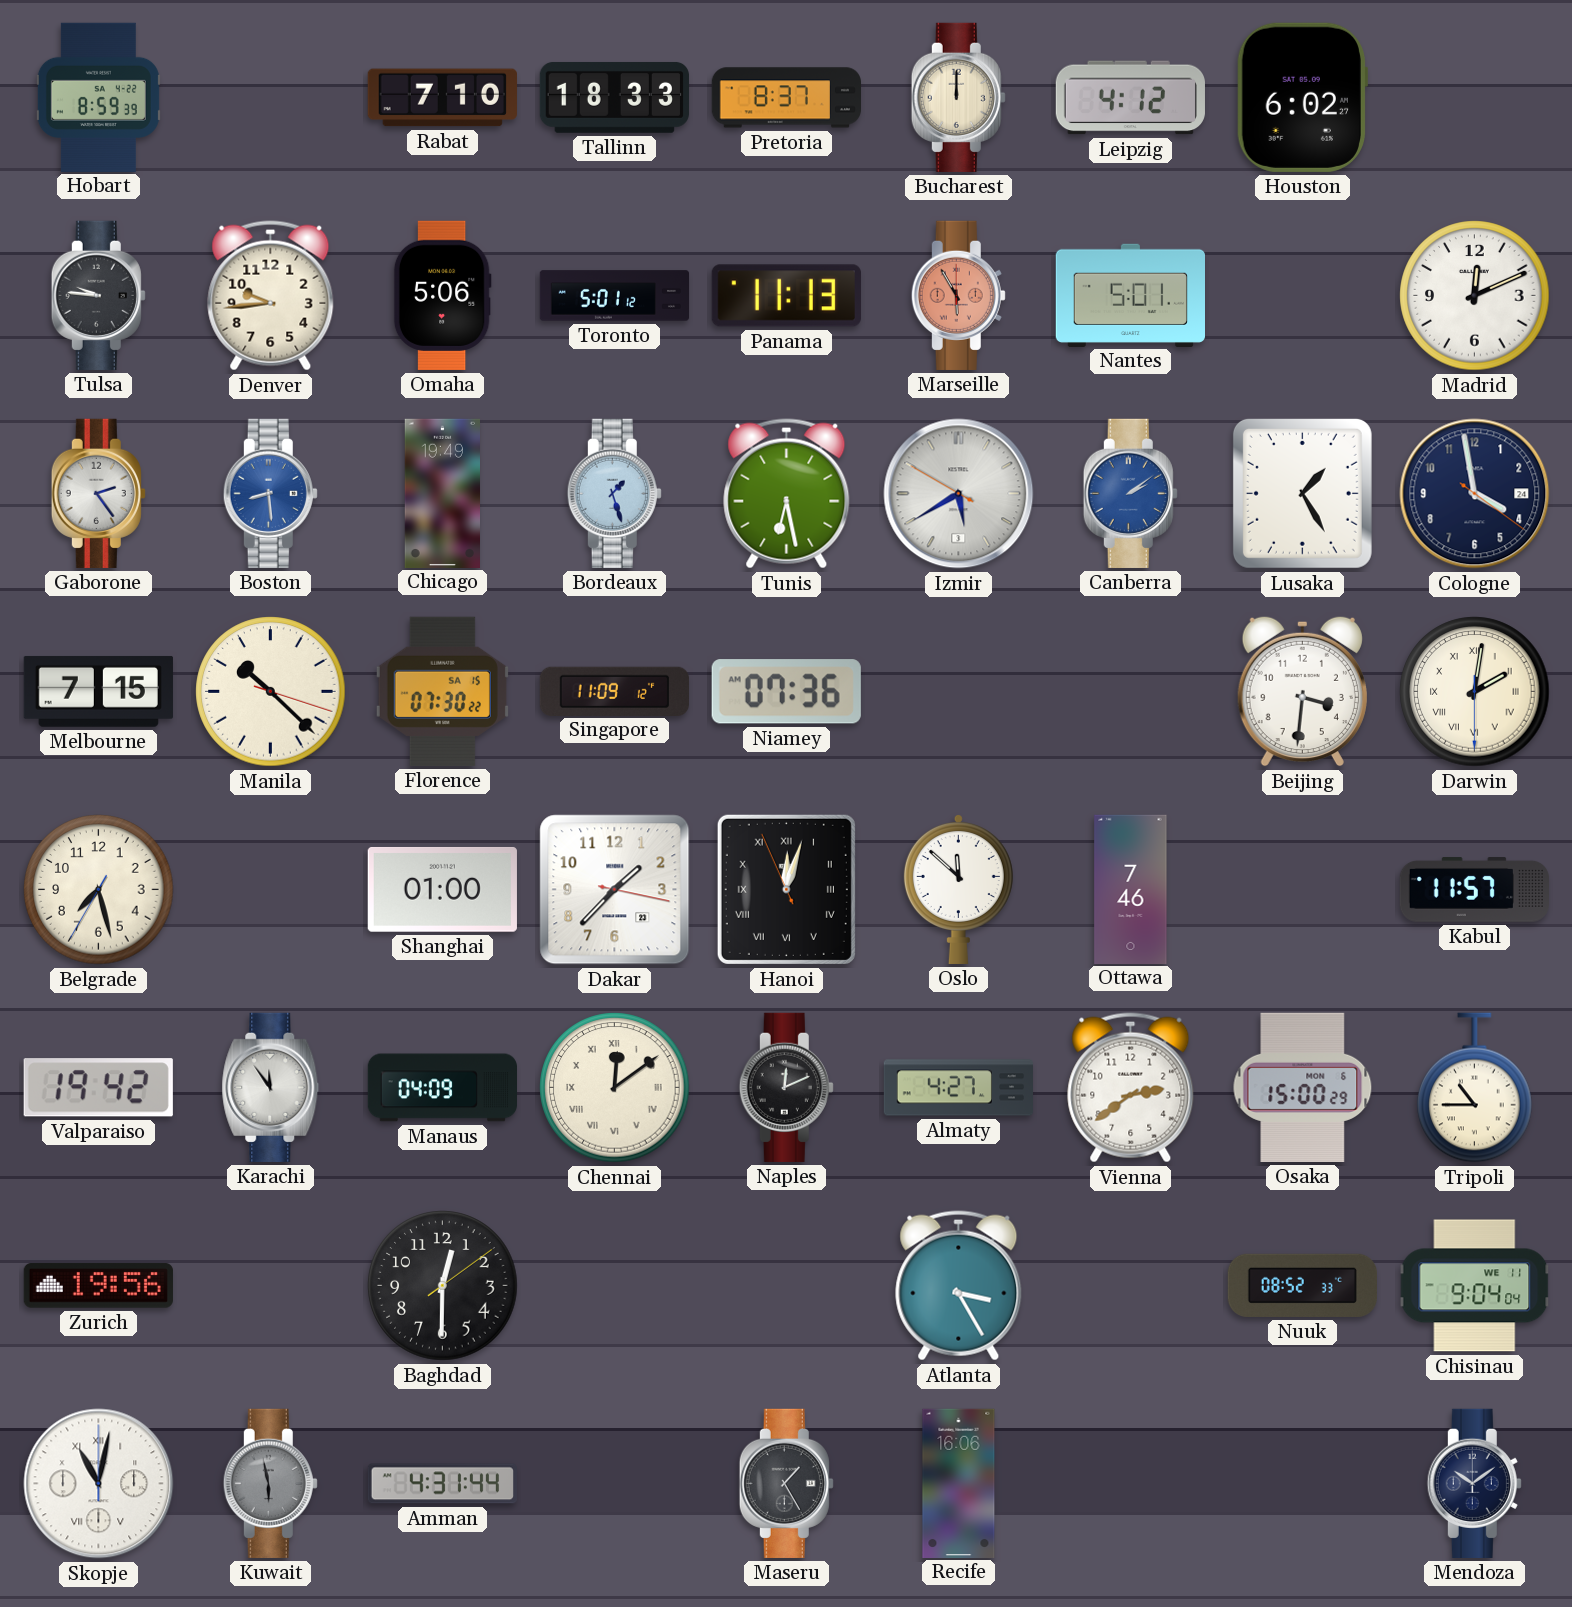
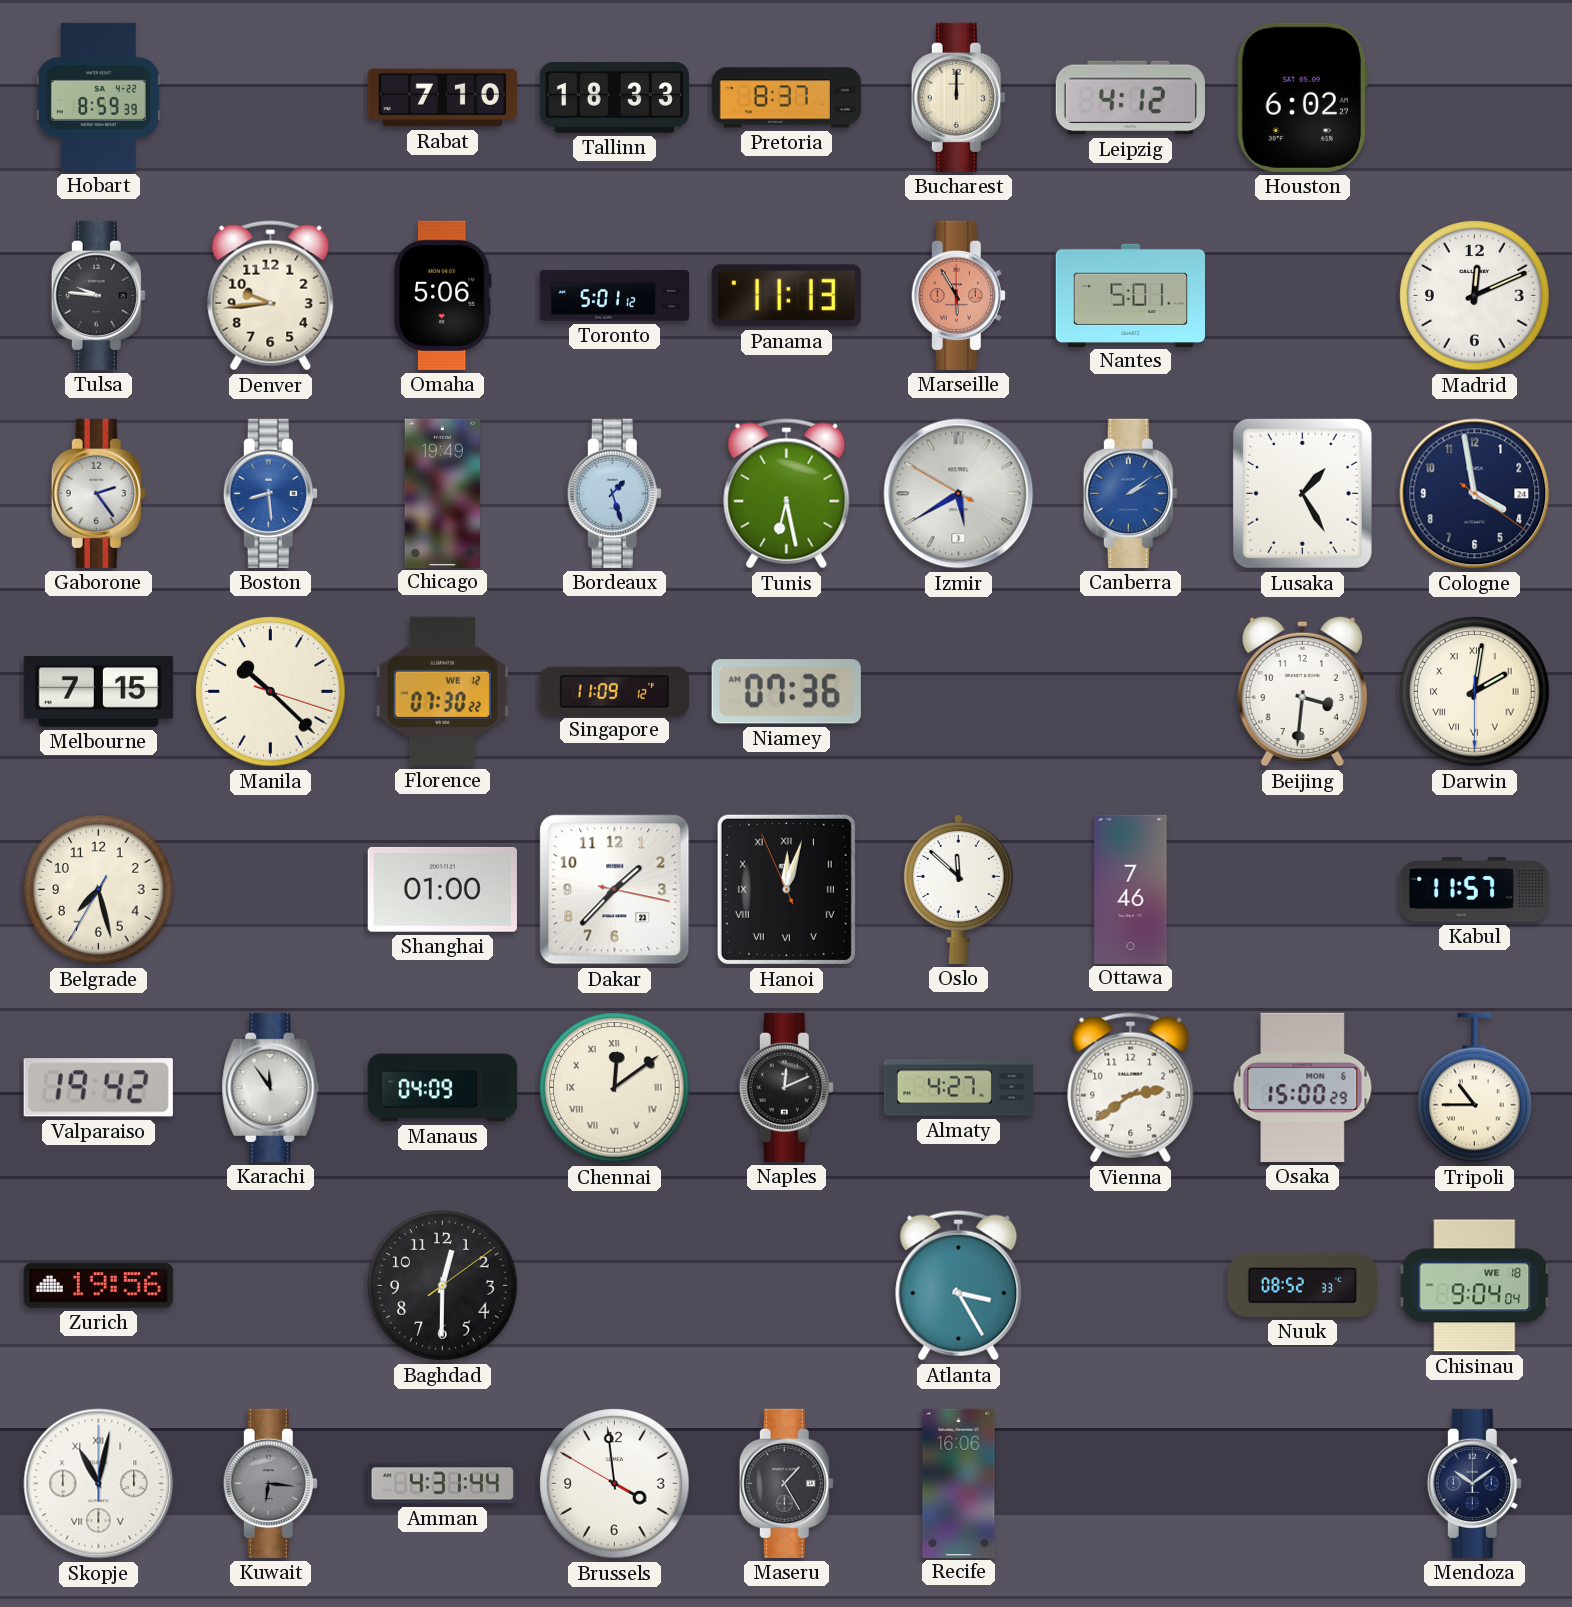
Florence date: SA 15 -> WE 12 (442, 691)
Chisinau date: WE 11 -> WE 18 (1475, 1286)
Kuwait: 5:58 -> 6:16 (270, 1483)
Brussels: none -> 3:58 (615, 1484)
